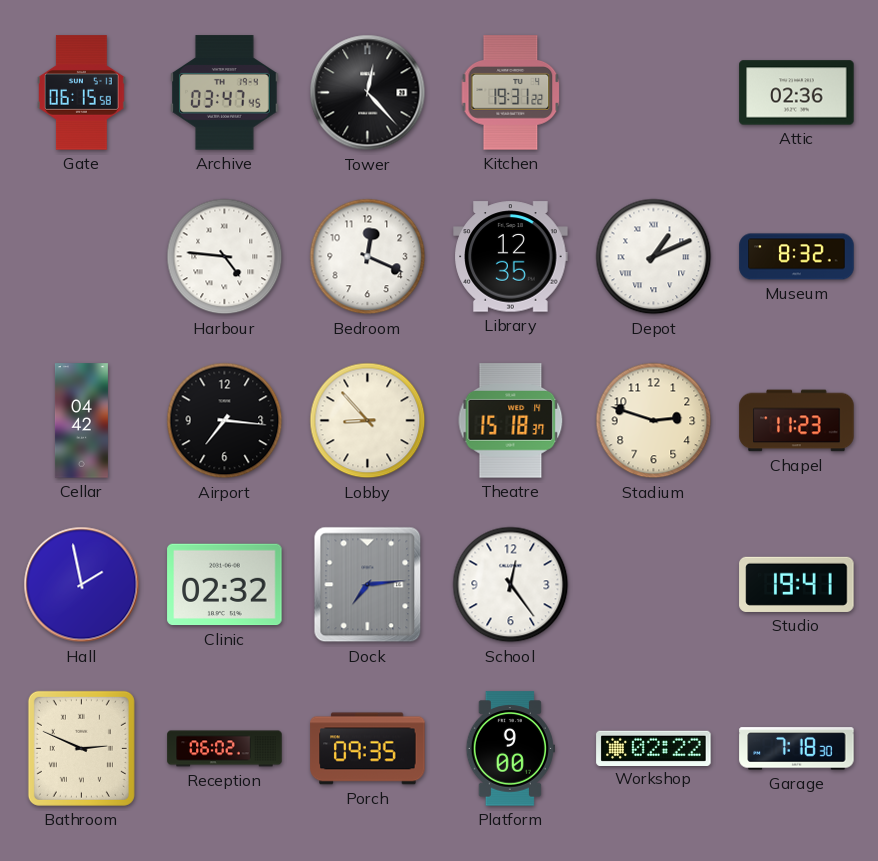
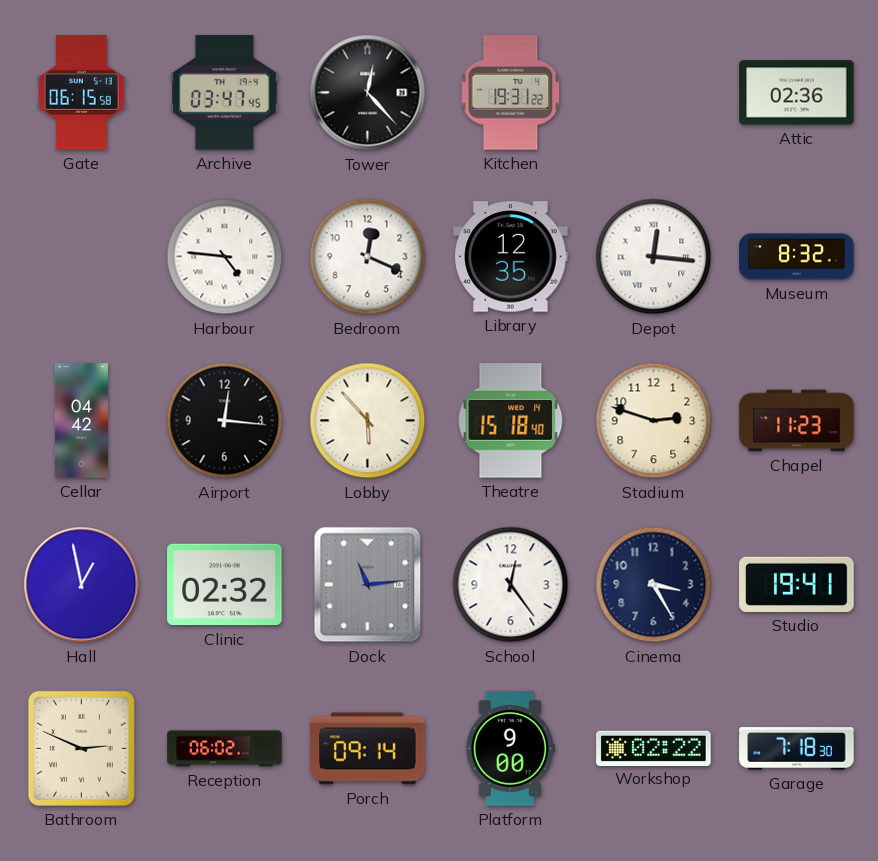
Depot: 1:11 -> 12:16 (654, 257)
Airport: 7:16 -> 12:16 (225, 421)
Lobby: 8:53 -> 5:53 (368, 421)
Theatre: 15:18:37 -> 15:18:40 (511, 421)
Hall: 1:58 -> 12:58 (82, 585)
Dock: 7:14 -> 11:14 (368, 585)
Cinema: none -> 3:25 (654, 585)
Porch: 09:35 -> 09:14 (368, 749)
